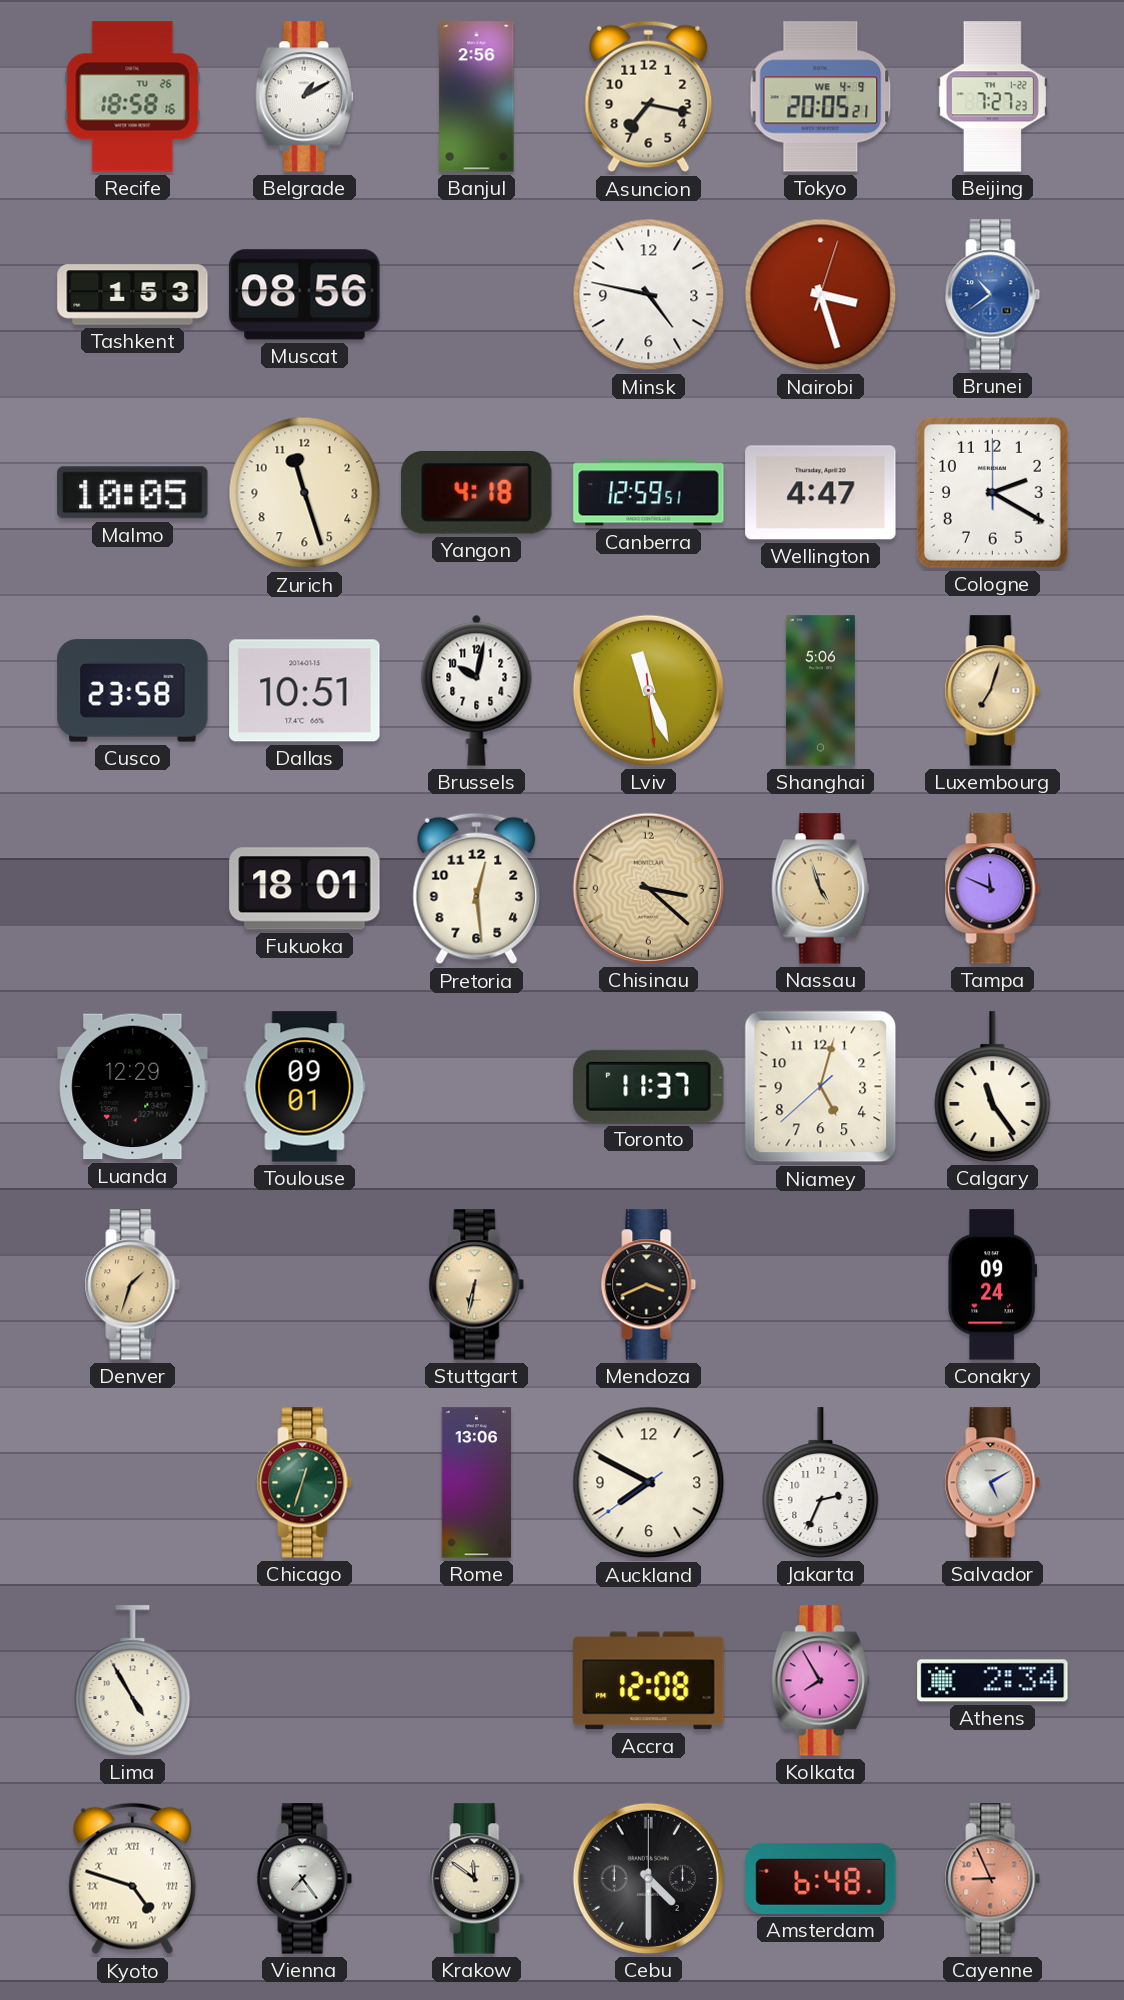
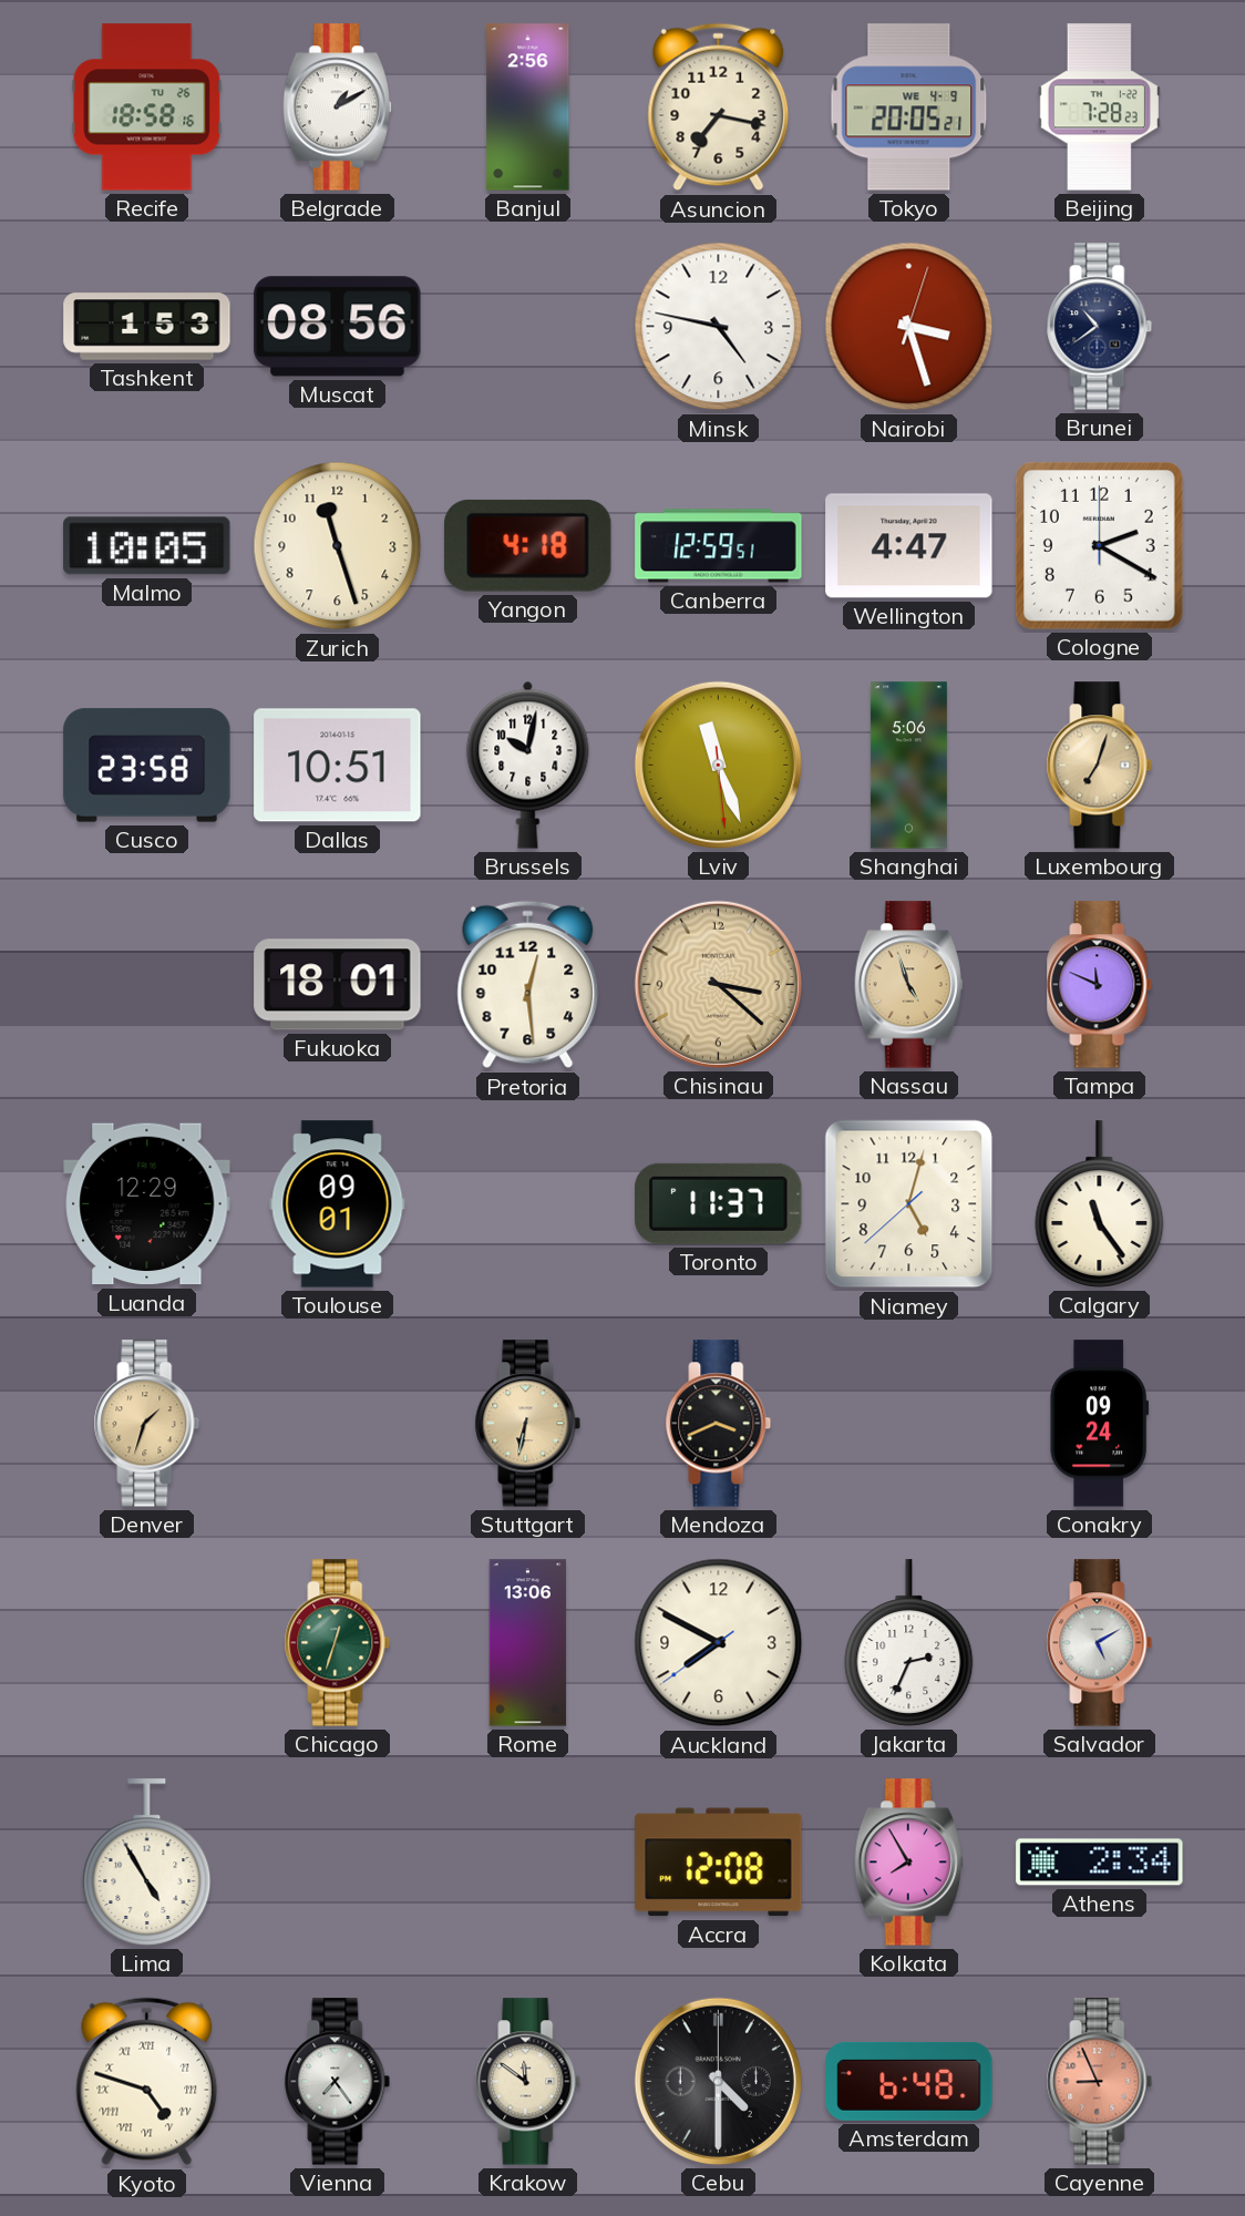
Beijing: 7:27 -> 7:28 (1099, 107)
Brunei dial: blue -> navy (1100, 327)
